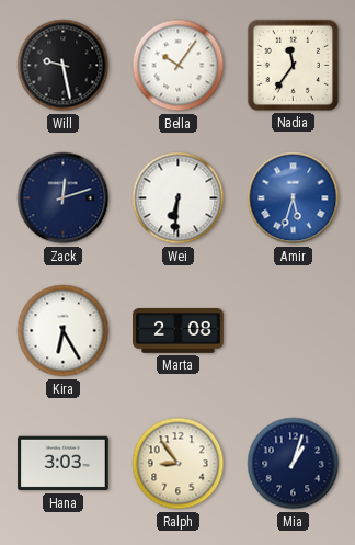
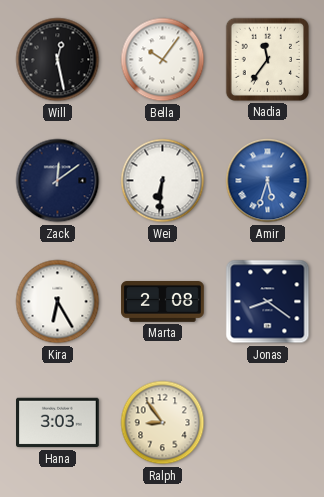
Will: 9:28 -> 12:28 (58, 60)
Zack: 12:12 -> 12:09 (58, 181)
Jonas: none -> 8:21 (268, 302)
Mia: 1:03 -> none (294, 464)
